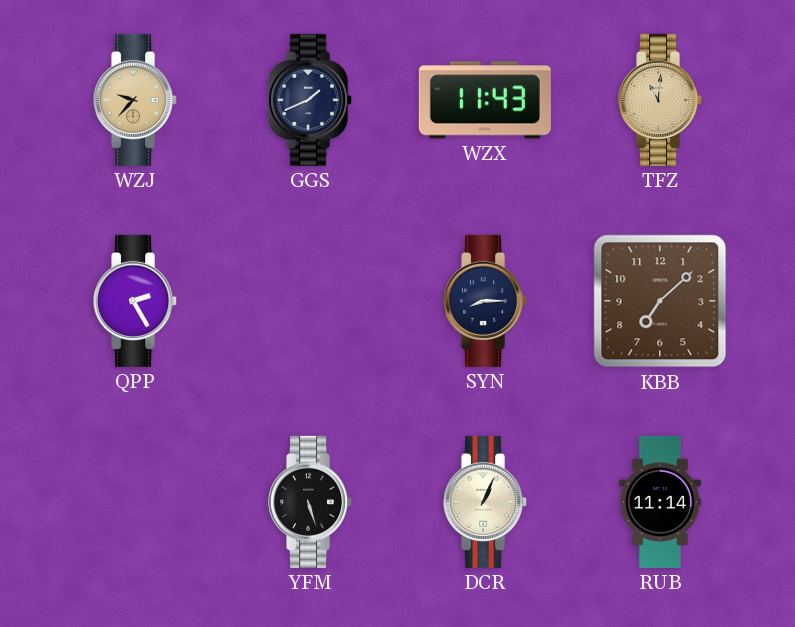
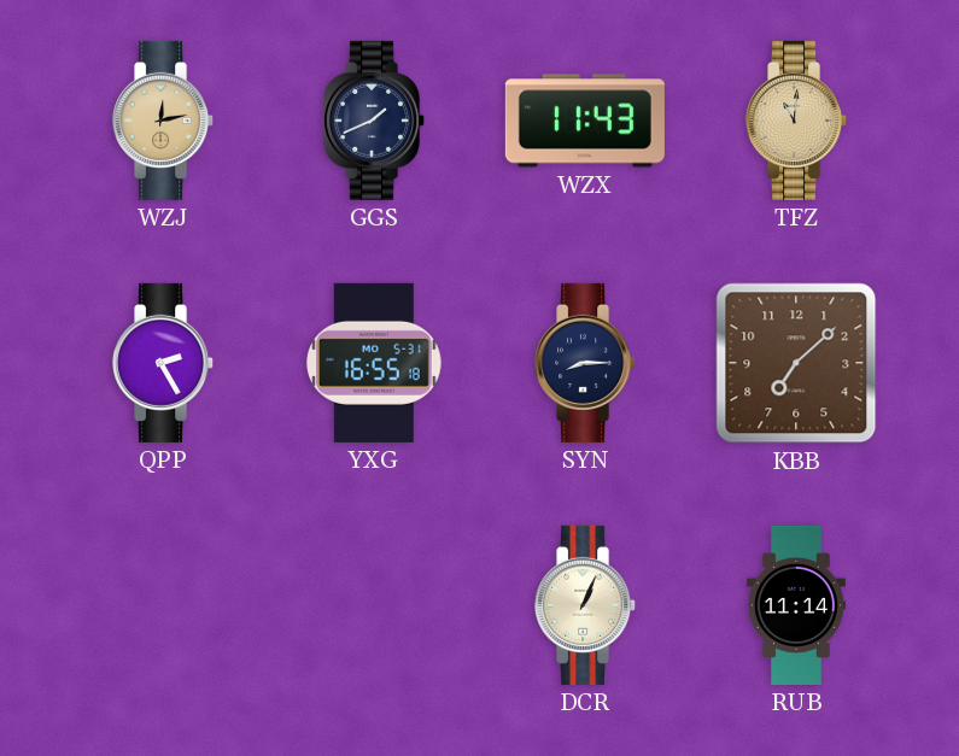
WZJ: 9:37 -> 12:13 (164, 121)
YXG: none -> 16:55 (375, 363)
YFM: 5:27 -> none (311, 502)
